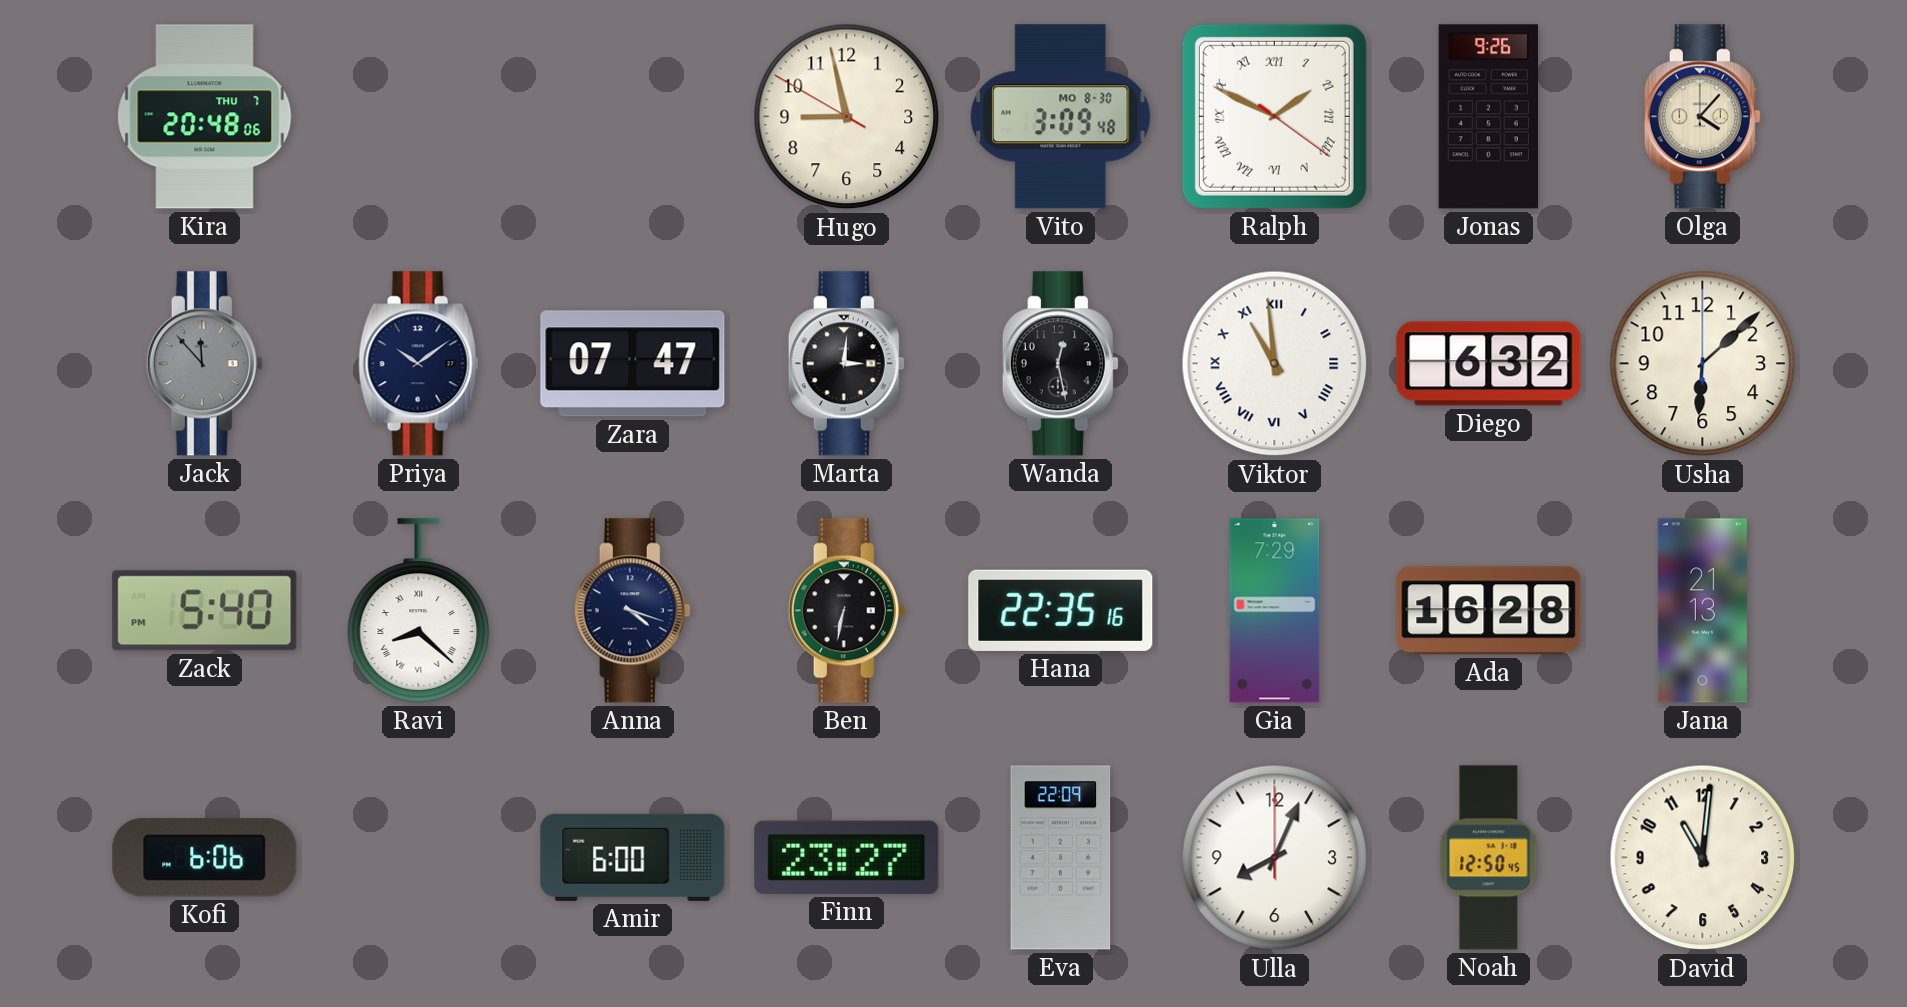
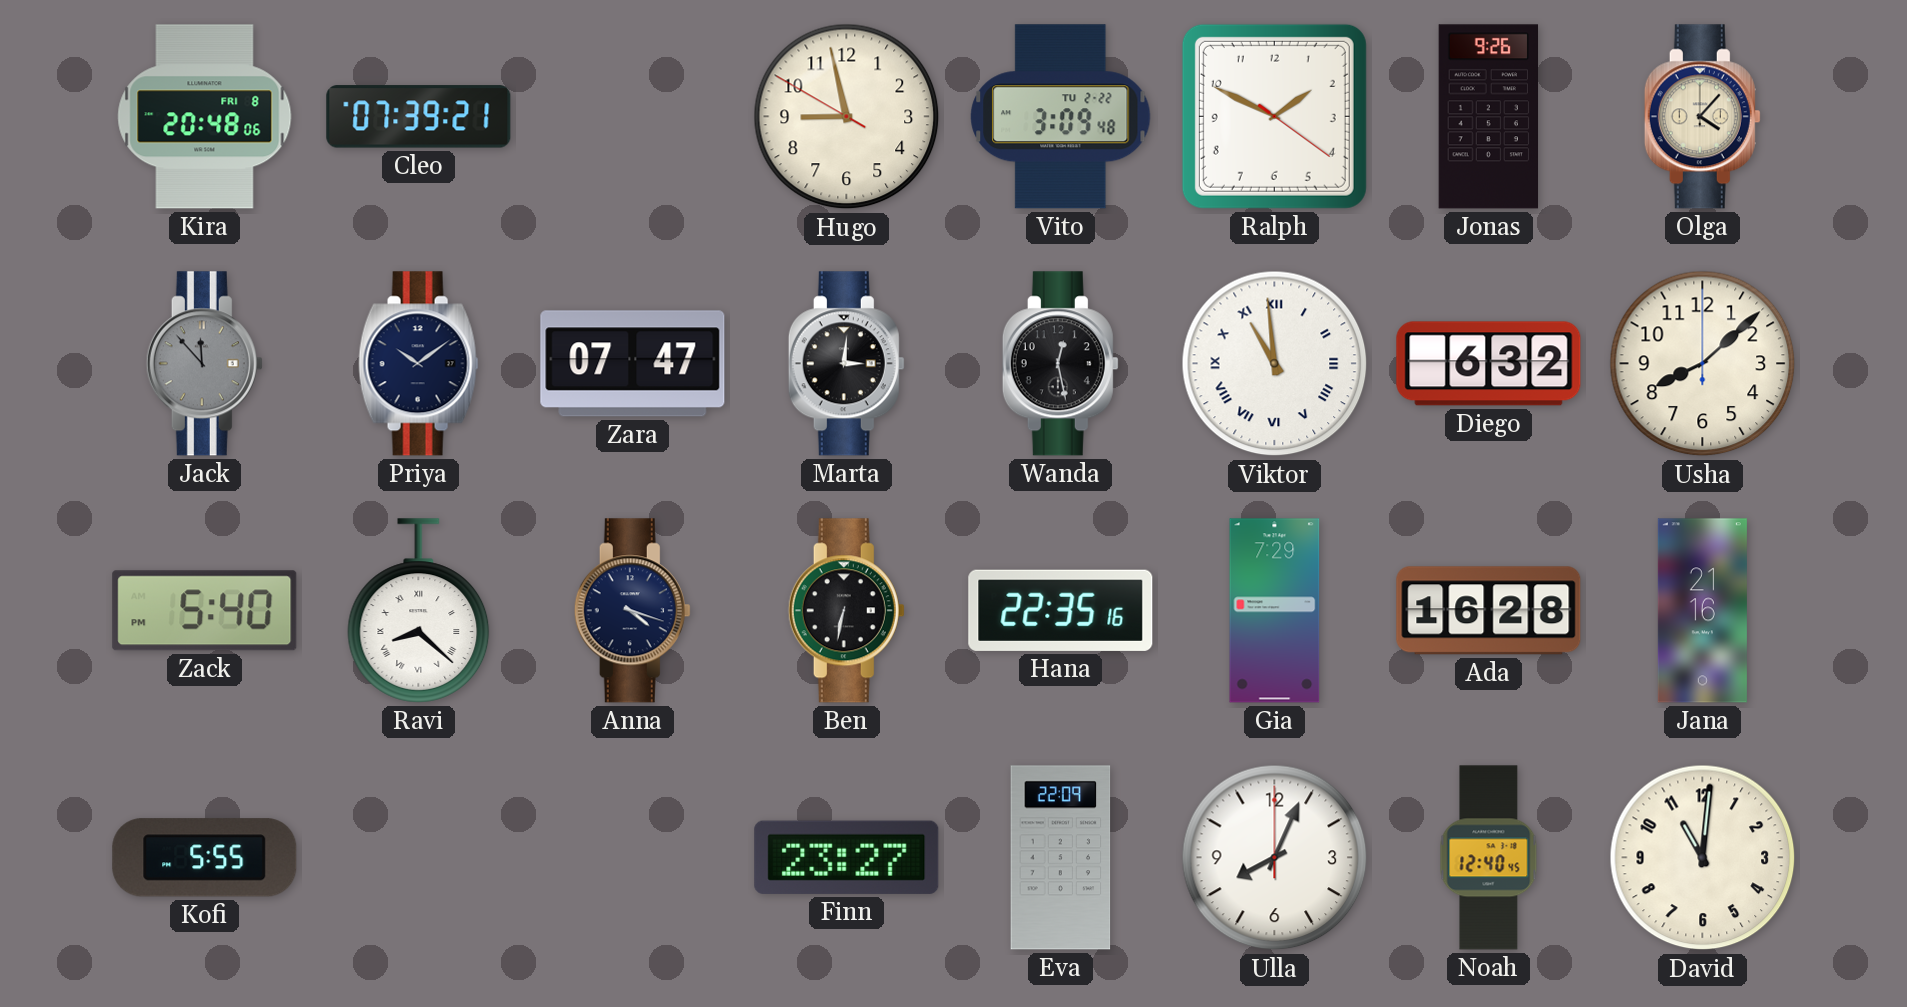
Kira date: THU 7 -> FRI 8 (205, 117)
Cleo: none -> 07:39 (419, 117)
Vito date: MO 8-30 -> TU 2-22 (1061, 117)
Ralph numerals: Roman -> Arabic (1274, 116)
Usha: 6:08 -> 8:08 (1703, 364)
Jana: 21:13 -> 21:16 (1702, 611)
Kofi: 6:06 -> 5:55 (205, 858)
Amir: 6:00 -> none (633, 857)
Noah: 12:50 -> 12:40 (1489, 858)
